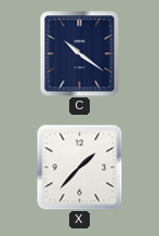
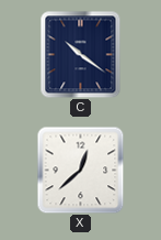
X: 1:37 -> 12:38 (80, 170)
